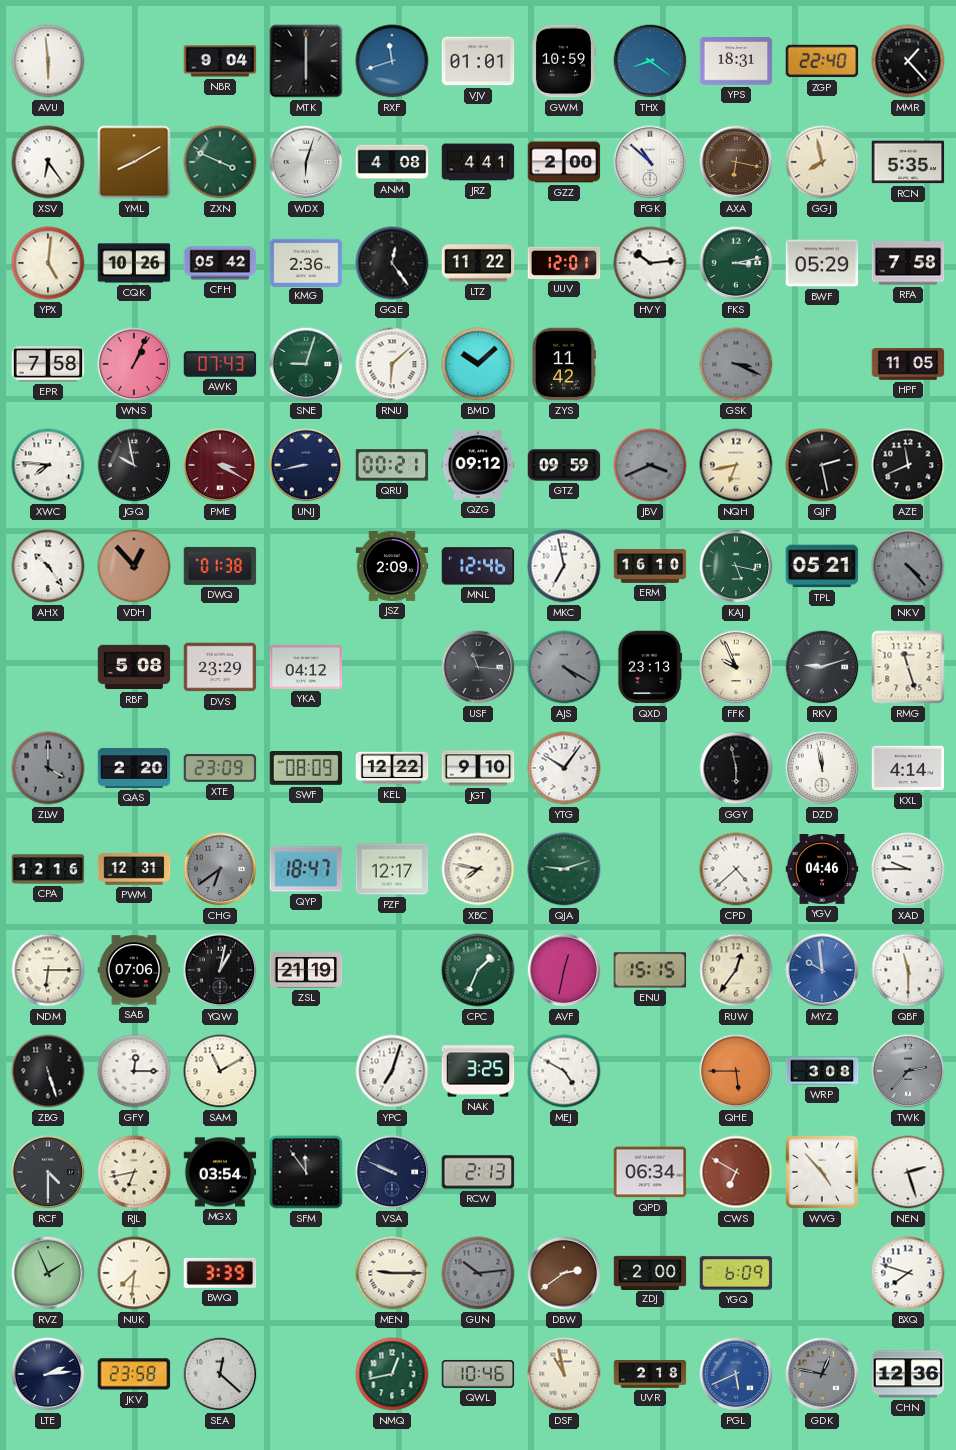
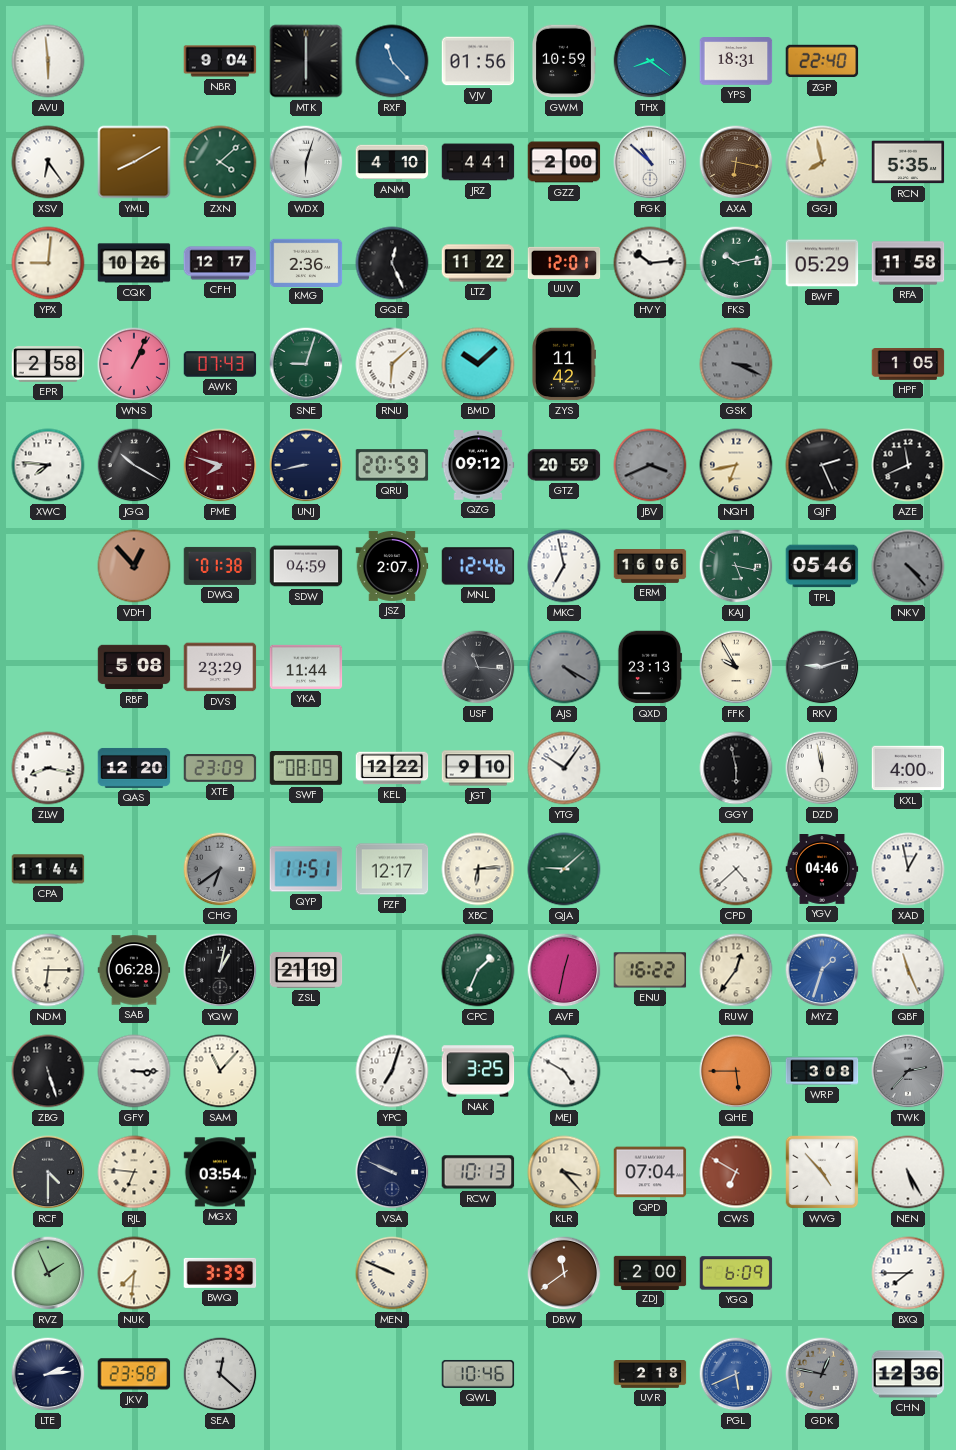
RXF: 11:42 -> 11:23 (392, 61)
VJV: 01:01 -> 01:56 (478, 61)
MMR: 1:23 -> none (908, 61)
ZXN: 3:49 -> 4:08 (220, 162)
ANM: 4:08 -> 4:10 (392, 162)
YPX: 5:01 -> 9:01 (48, 263)
CFH: 05:42 -> 12:17 (220, 263)
GQE: 12:24 -> 12:26 (392, 263)
FKS: 3:13 -> 10:13 (736, 263)
RFA: 7:58 -> 11:58 (908, 263)
EPR: 7:58 -> 2:58 (48, 364)
HPF: 11:05 -> 1:05 (908, 365)
JGQ: 9:58 -> 10:20 (134, 465)
PME: 3:20 -> 7:48 (220, 465)
QRU: 00:21 -> 20:59 (392, 465)
GTZ: 09:59 -> 20:59 (564, 465)
QJF: 2:28 -> 2:26 (822, 465)
AHX: 10:24 -> none (48, 566)
SDW: none -> 04:59 (306, 566)
JSZ: 2:09 -> 2:07 (392, 567)
ERM: 16:10 -> 16:06 (650, 567)
TPL: 05:21 -> 05:46 (822, 566)
YKA: 04:12 -> 11:44 (306, 667)
FFK: 9:56 -> 9:55 (736, 667)
RMG: 11:27 -> none (908, 667)
ZLW: 4:00 -> 8:17 (48, 768)
ZLW dial: grey -> white (48, 768)
QAS: 2:20 -> 12:20 (134, 768)
KXL: 4:14 -> 4:00 (908, 768)
CPA: 12:16 -> 11:44 (48, 869)
PWM: 12:31 -> none (134, 869)
QYP: 18:47 -> 11:51 (306, 869)
XBC: 7:47 -> 6:14 (478, 869)
QJA: 9:12 -> 9:08 (564, 869)
XAD: 9:45 -> 12:58 (908, 869)
SAB: 07:06 -> 06:28 (134, 970)
ENU: 15:15 -> 16:22 (650, 970)
MYZ: 9:59 -> 1:33 (822, 970)
QBF: 11:30 -> 11:26 (908, 970)
GFY: 12:15 -> 3:15 (134, 1071)
SAM: 11:10 -> 11:07 (220, 1071)
RJL: 6:43 -> 6:46 (134, 1172)
SFM: 11:54 -> none (306, 1172)
RCW: 2:13 -> 10:13 (478, 1172)
KLR: none -> 3:23 (564, 1172)
QPD: 06:34 -> 07:04 (650, 1172)
NEN: 2:27 -> 5:25 (908, 1172)
MEN: 9:15 -> 9:49 (392, 1273)
GUN: 10:14 -> none (478, 1273)
DBW: 2:39 -> 11:39 (564, 1273)
BXQ: 7:48 -> 7:45 (908, 1273)
NMQ: 12:43 -> none (392, 1374)
DSF: 10:58 -> none (564, 1374)
